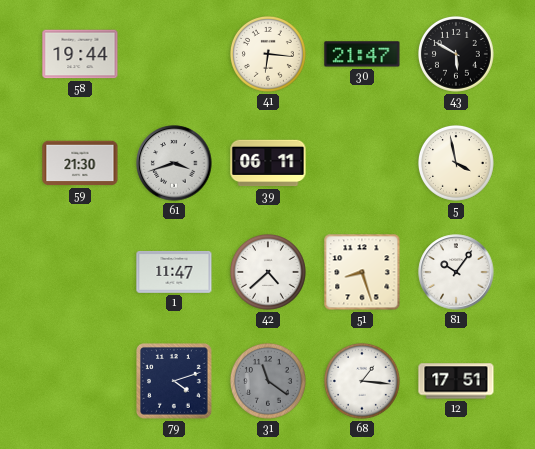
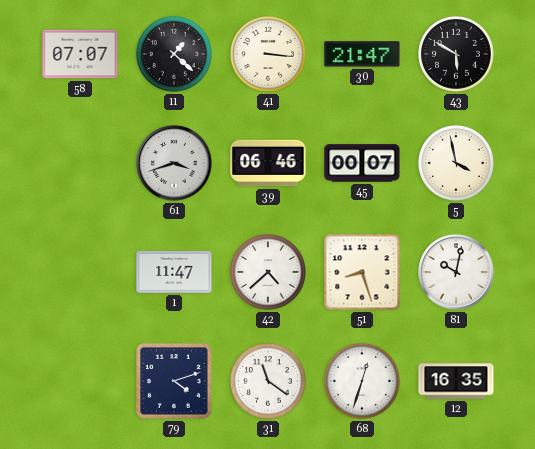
58: 19:44 -> 07:07 (80, 54)
11: none -> 1:22 (174, 54)
41: 6:16 -> 3:16 (268, 54)
59: 21:30 -> none (80, 163)
39: 06:11 -> 06:46 (268, 163)
45: none -> 00:07 (362, 163)
81: 10:06 -> 10:02 (456, 272)
31 dial: grey -> white (268, 381)
68: 1:16 -> 12:33 (362, 381)
12: 17:51 -> 16:35 (456, 381)
